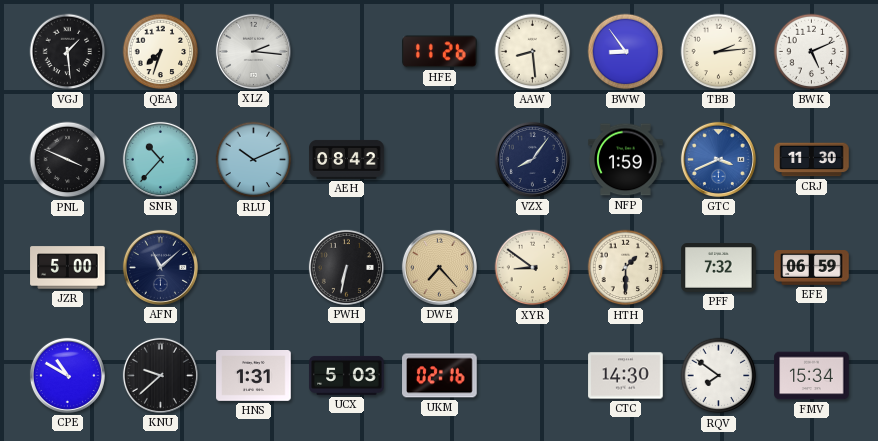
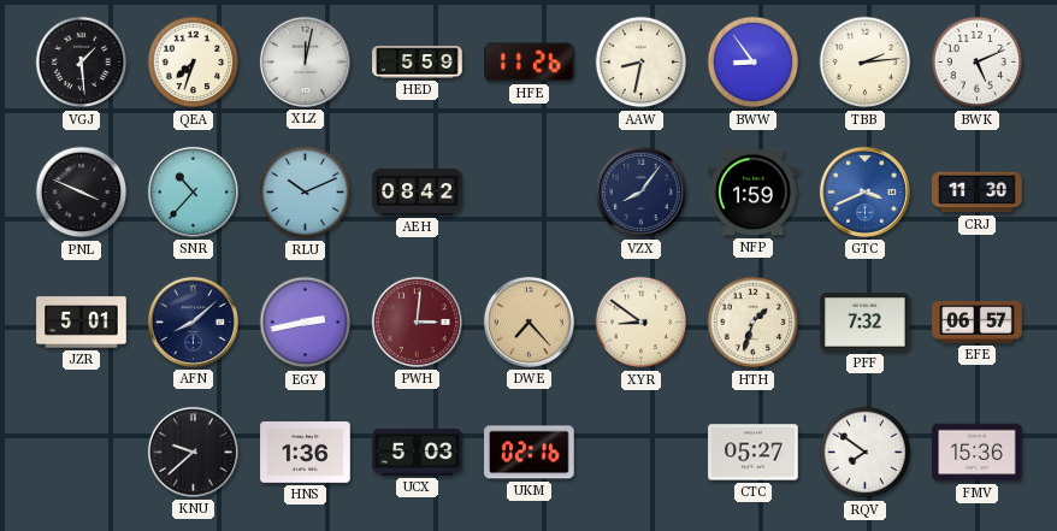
XLZ: 2:16 -> 12:02 (305, 61)
HED: none -> 5:59 (418, 63)
AAW: 8:29 -> 8:32 (642, 63)
JZR: 5:00 -> 5:01 (82, 323)
AFN: 11:08 -> 8:08 (193, 321)
EGY: none -> 2:43 (306, 323)
PWH: 6:32 -> 3:01 (417, 321)
PWH dial: black -> burgundy (417, 321)
HTH: 1:30 -> 1:33 (754, 323)
EFE: 06:59 -> 06:57 (978, 323)
CPE: 10:50 -> none (67, 375)
HNS: 1:31 -> 1:36 (306, 453)
CTC: 14:30 -> 05:27 (754, 453)
FMV: 15:34 -> 15:36 (978, 453)
